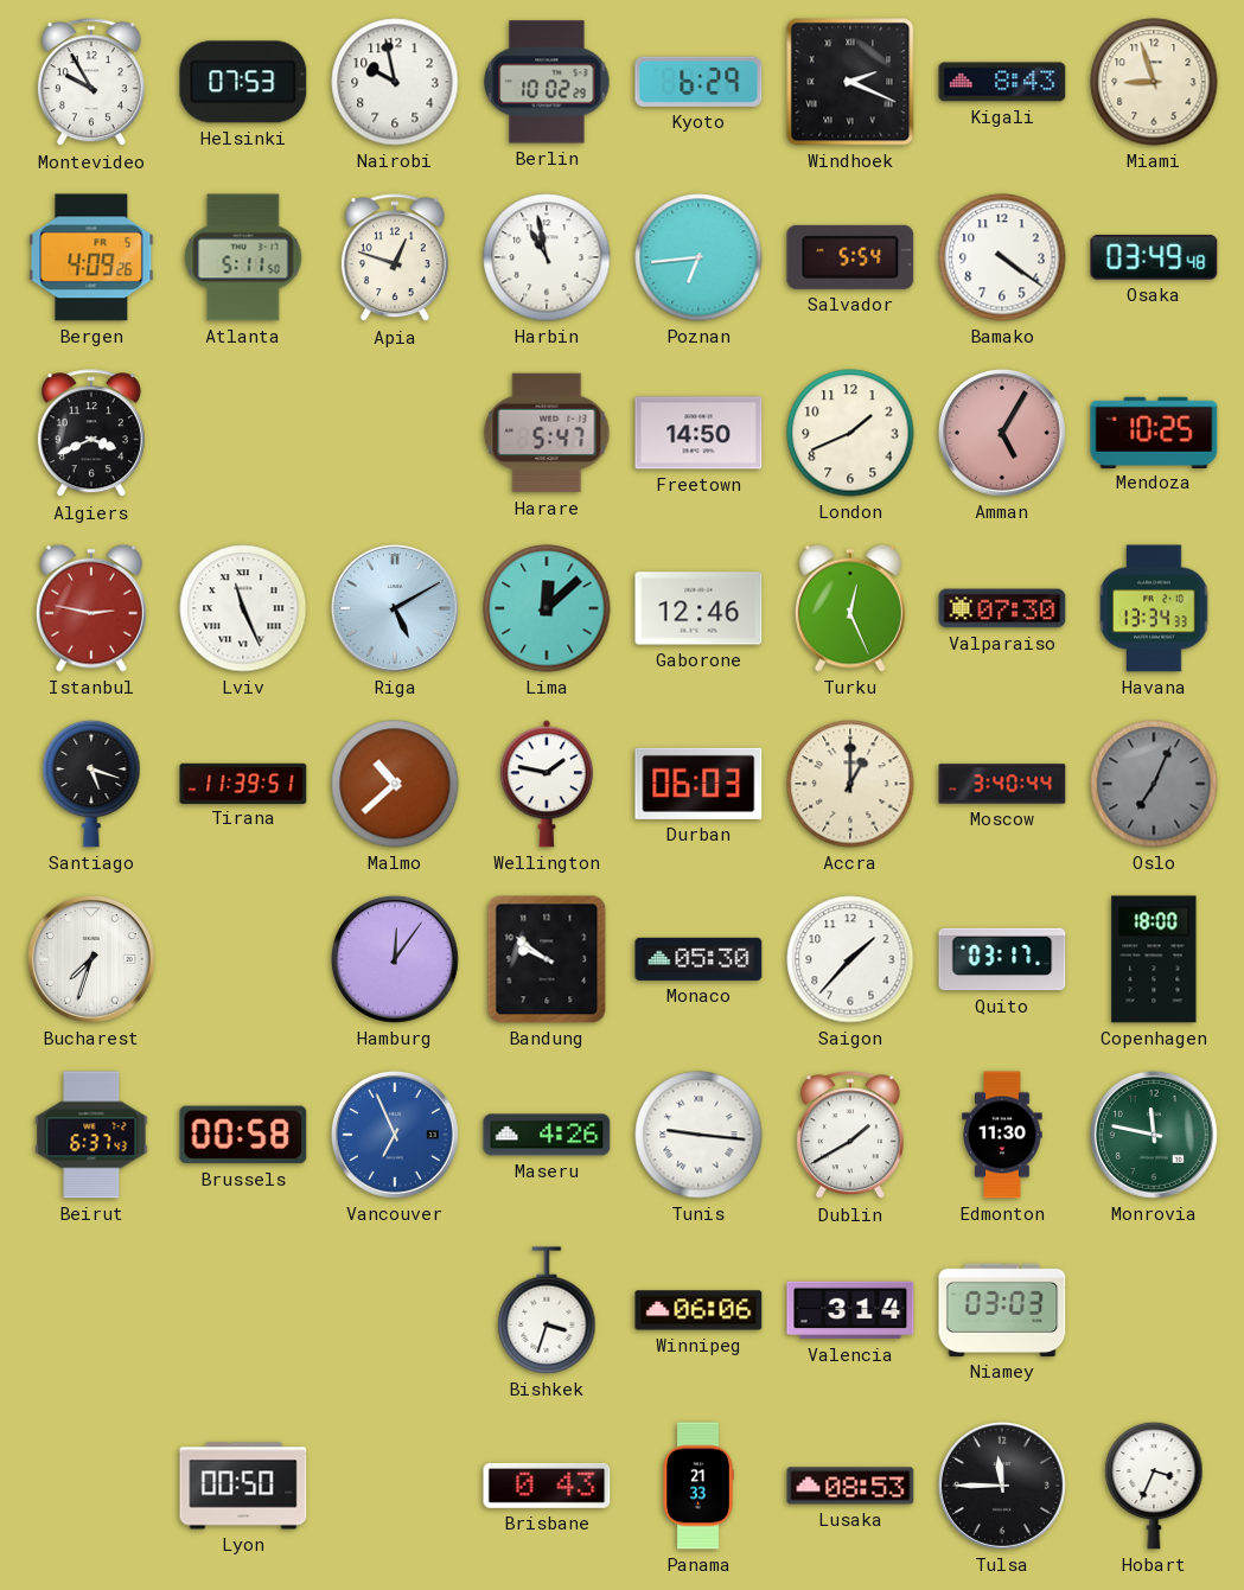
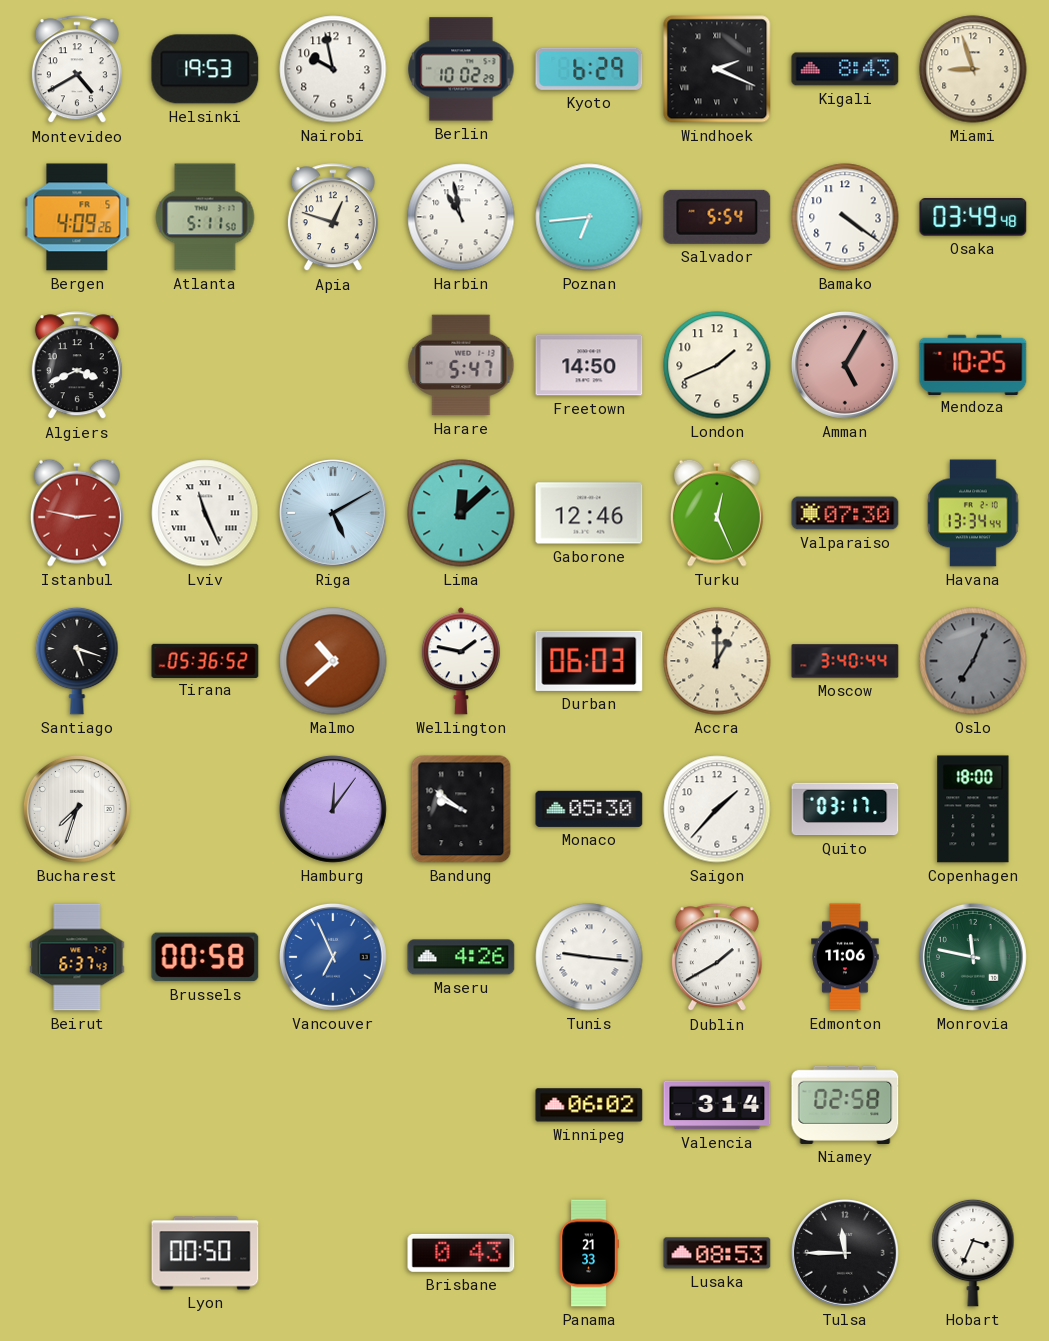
Montevideo: 9:55 -> 4:40 (77, 70)
Helsinki: 07:53 -> 19:53 (205, 69)
Havana: 13:34:33 -> 13:34:44 (973, 513)
Tirana: 11:39 -> 05:36 (205, 660)
Edmonton: 11:30 -> 11:06 (845, 957)
Bishkek: 3:33 -> none (547, 1310)
Winnipeg: 06:06 -> 06:02 (589, 1105)
Niamey: 03:03 -> 02:58 (845, 1105)
